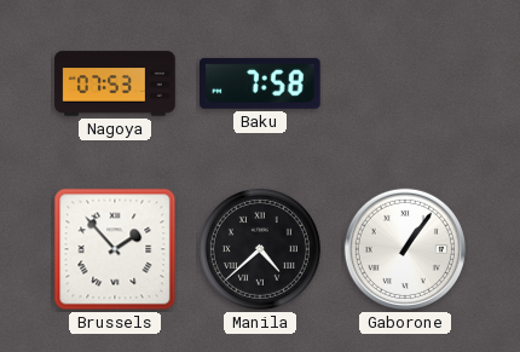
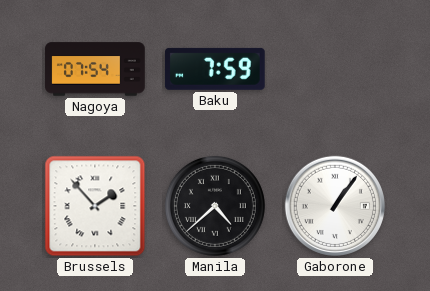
Nagoya: 07:53 -> 07:54 (95, 69)
Baku: 7:58 -> 7:59 (215, 69)
